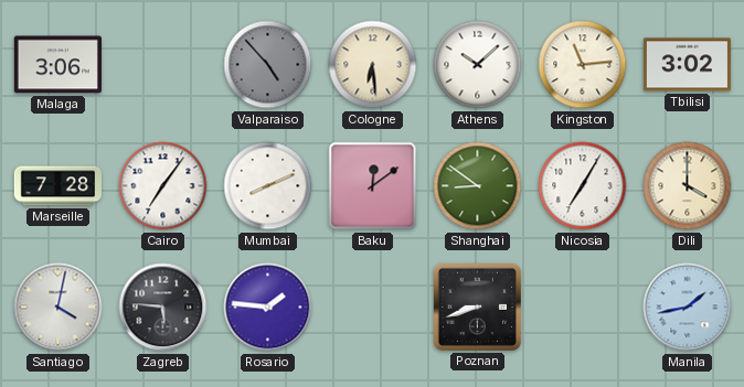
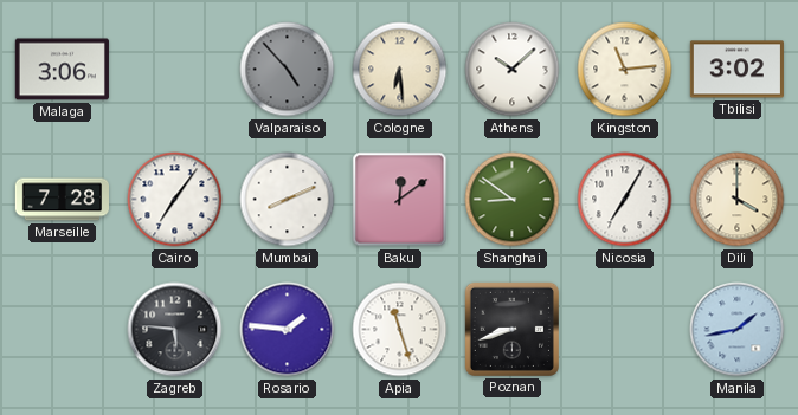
Santiago: 4:02 -> none (59, 308)
Apia: none -> 11:27 (400, 330)
